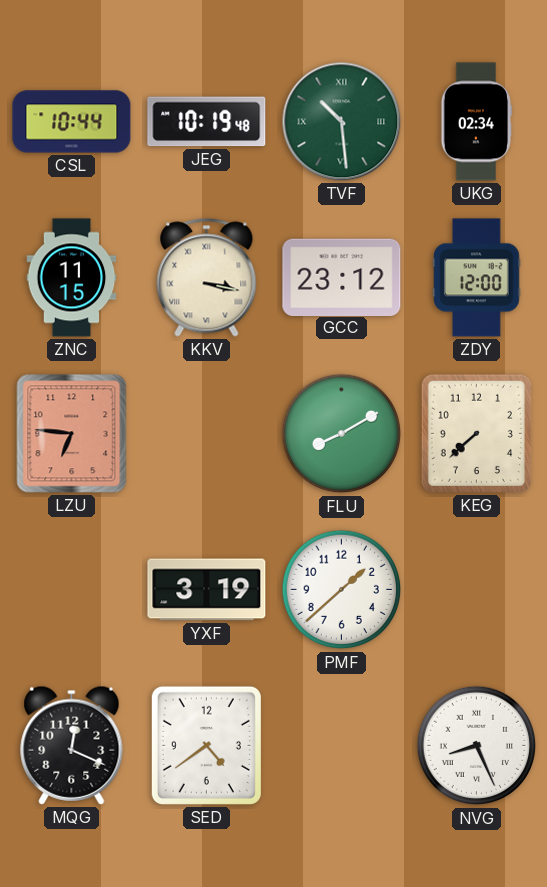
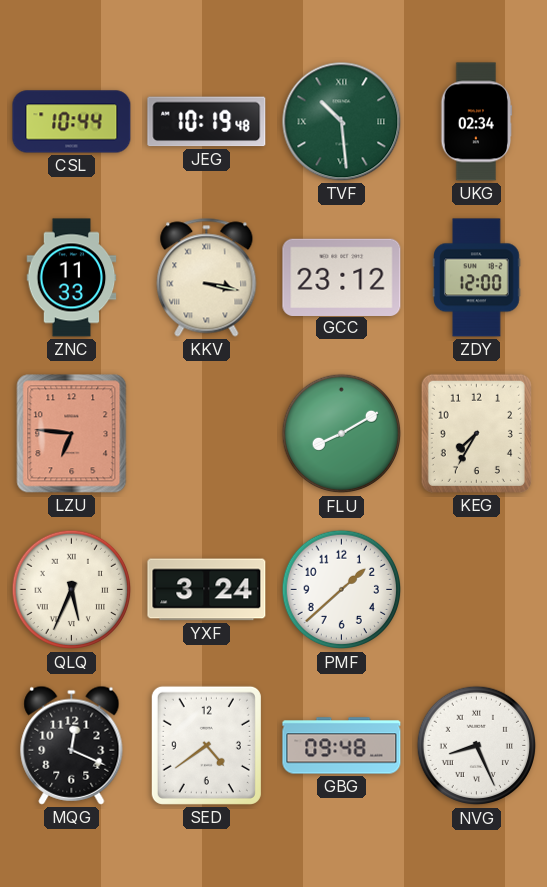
ZNC: 11:15 -> 11:33 (72, 278)
KEG: 7:38 -> 7:35 (476, 433)
QLQ: none -> 5:34 (72, 590)
YXF: 3:19 -> 3:24 (207, 590)
GBG: none -> 09:48 (342, 746)
